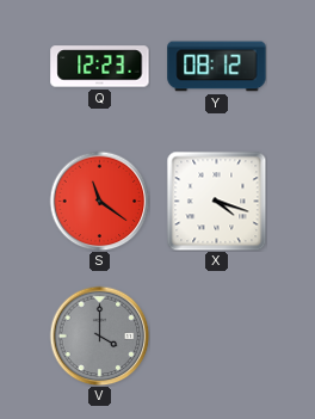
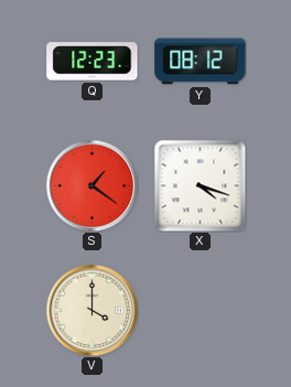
S: 11:21 -> 1:21 (91, 185)
V dial: grey -> cream (91, 310)
